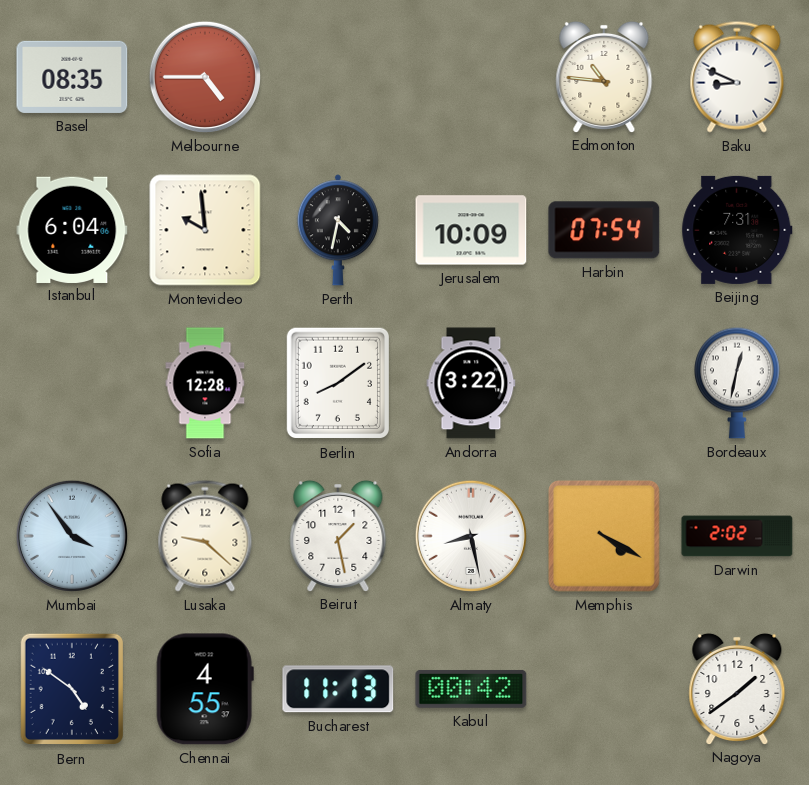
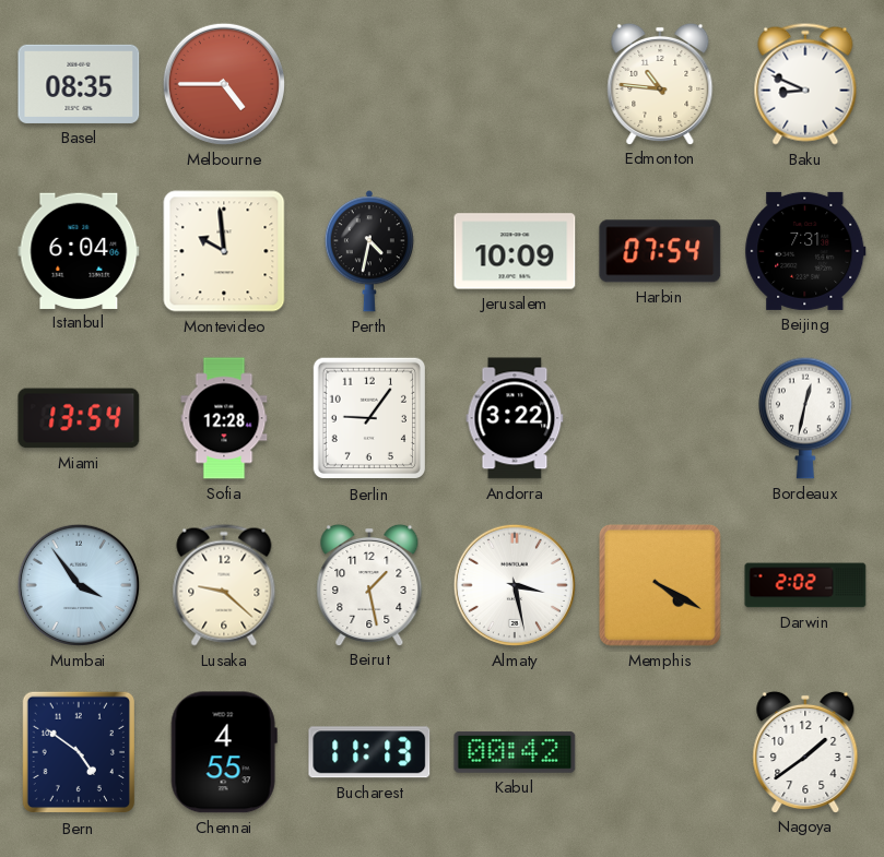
Miami: none -> 13:54 (79, 418)
Berlin: 8:09 -> 9:06 (368, 418)
Almaty: 8:28 -> 3:28 (515, 585)
